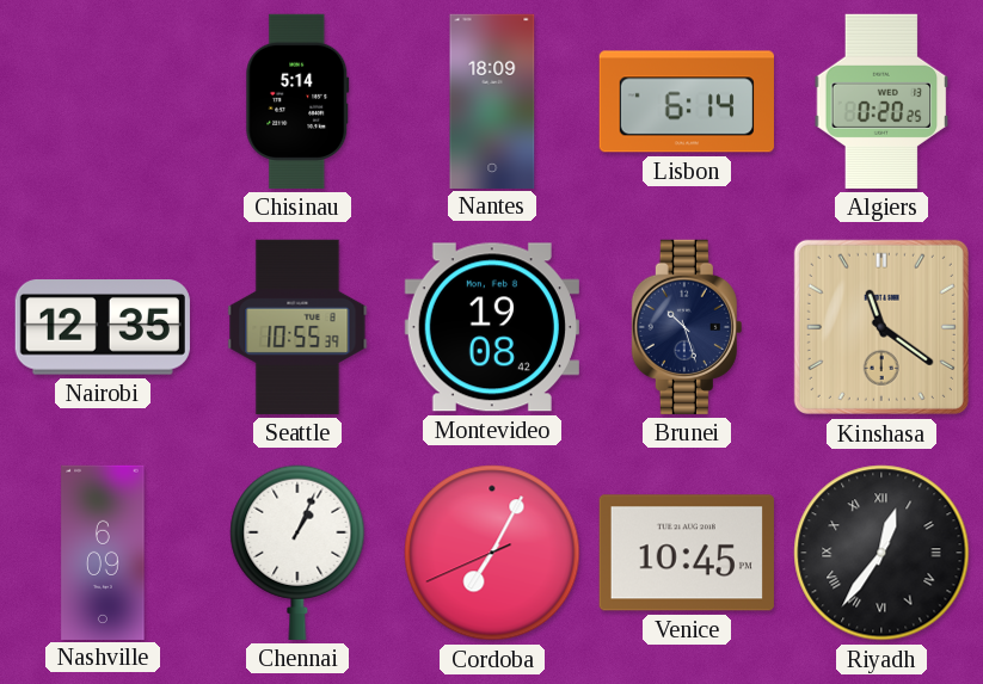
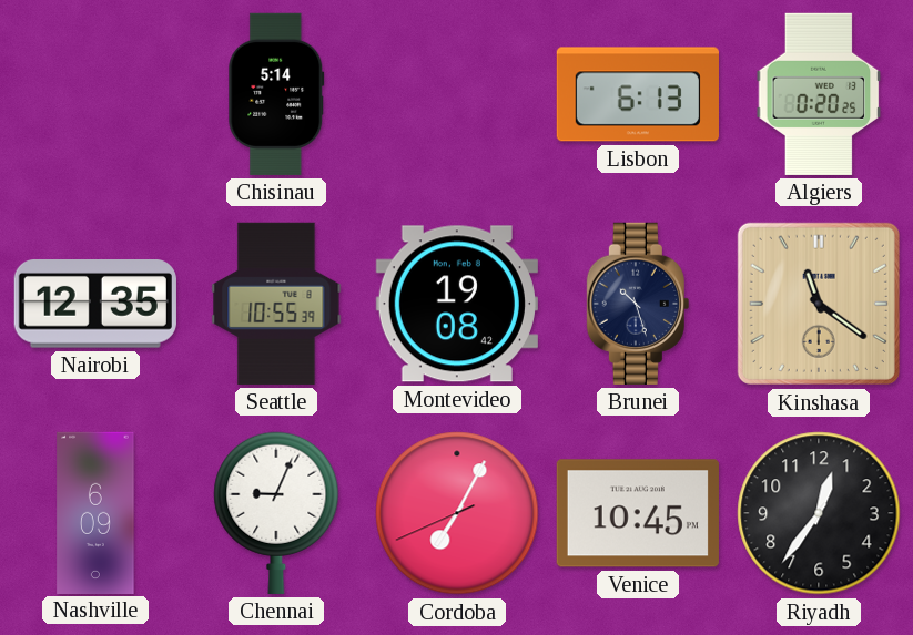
Nantes: 18:09 -> none (492, 100)
Lisbon: 6:14 -> 6:13 (638, 94)
Chennai: 1:04 -> 9:04 (276, 513)
Riyadh numerals: Roman -> Arabic (819, 513)
